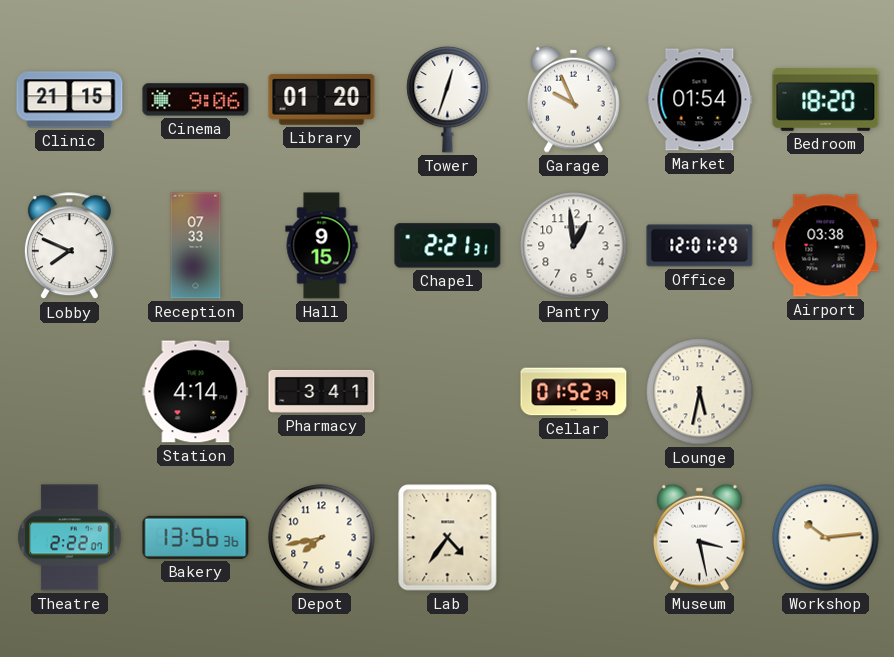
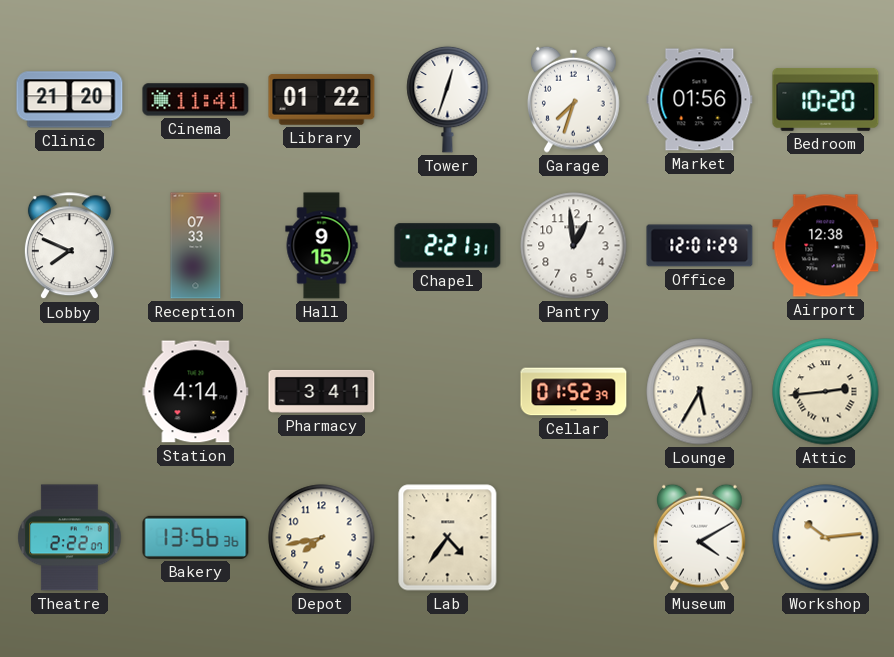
Clinic: 21:15 -> 21:20 (70, 100)
Cinema: 9:06 -> 11:41 (196, 100)
Library: 01:20 -> 01:22 (322, 100)
Garage: 9:56 -> 7:33 (574, 99)
Market: 01:54 -> 01:56 (700, 100)
Bedroom: 18:20 -> 10:20 (826, 99)
Airport: 03:38 -> 12:38 (826, 246)
Lounge: 5:32 -> 5:35 (700, 392)
Attic: none -> 2:44 (826, 392)
Museum: 3:28 -> 4:10 (700, 537)
